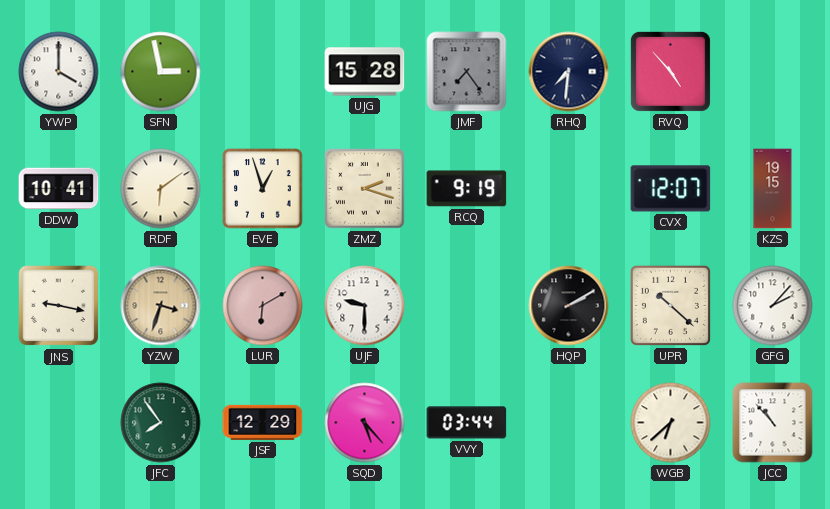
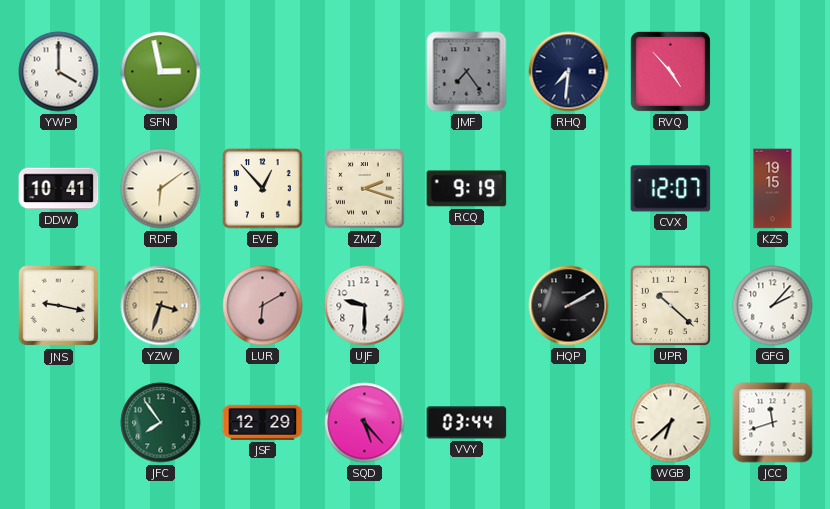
UJG: 15:28 -> none (365, 72)
EVE: 12:57 -> 12:53 (263, 189)
JCC: 10:53 -> 11:42 (773, 423)
